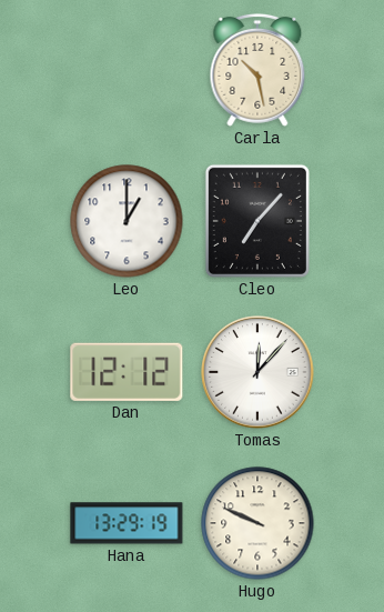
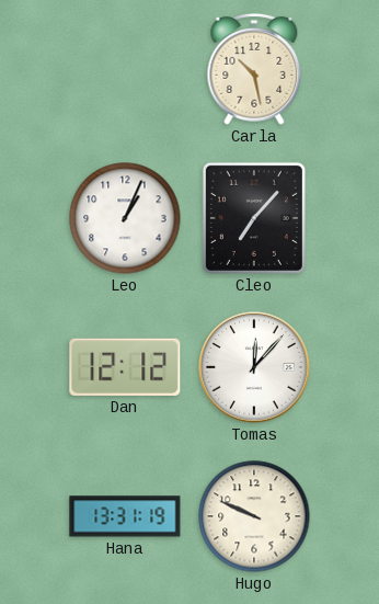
Leo: 1:00 -> 1:04 (125, 218)
Hana: 13:29 -> 13:31 (125, 516)
